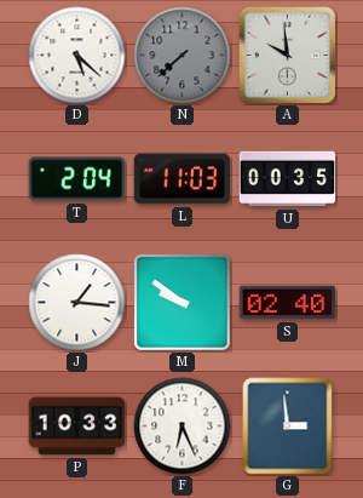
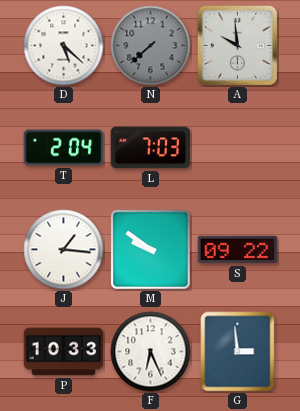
L: 11:03 -> 7:03 (151, 148)
U: 00:35 -> none (288, 179)
S: 02:40 -> 09:22 (238, 250)
